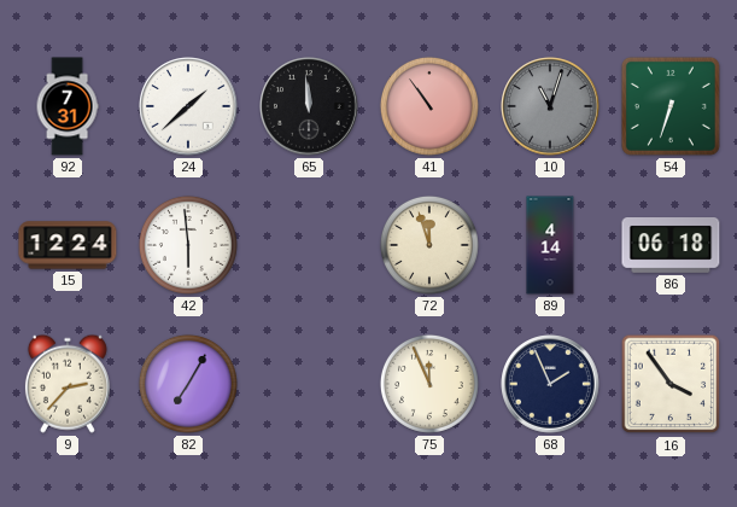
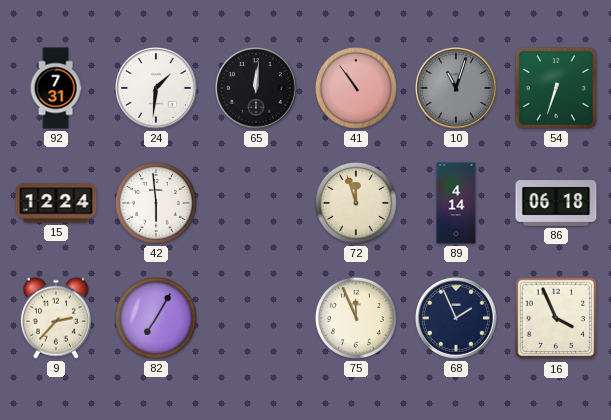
24: 1:38 -> 1:31 (156, 88)
65: 11:59 -> 12:01 (256, 88)
16: 3:54 -> 3:56 (556, 318)
